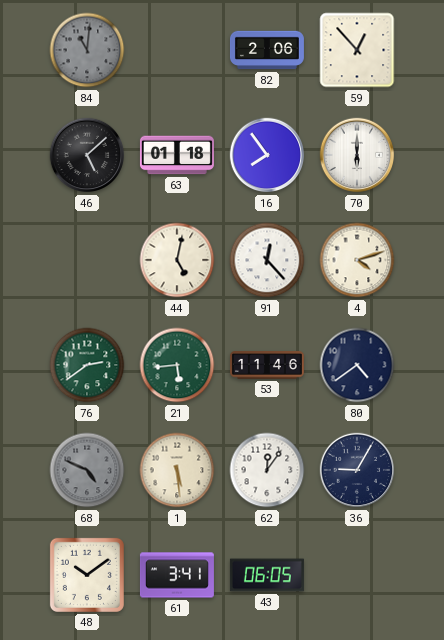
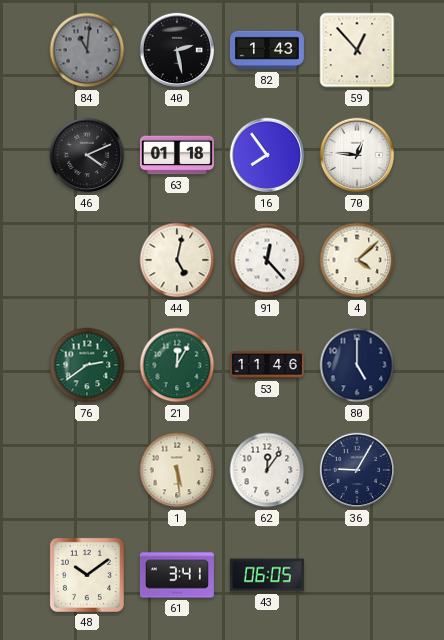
40: none -> 2:28 (177, 50)
82: 2:06 -> 1:43 (267, 50)
46: 5:08 -> 4:11 (87, 155)
70: 6:00 -> 12:46 (357, 155)
4: 4:12 -> 4:08 (357, 260)
21: 5:44 -> 12:05 (177, 365)
80: 4:39 -> 5:00 (357, 365)
68: 4:49 -> none (87, 470)
